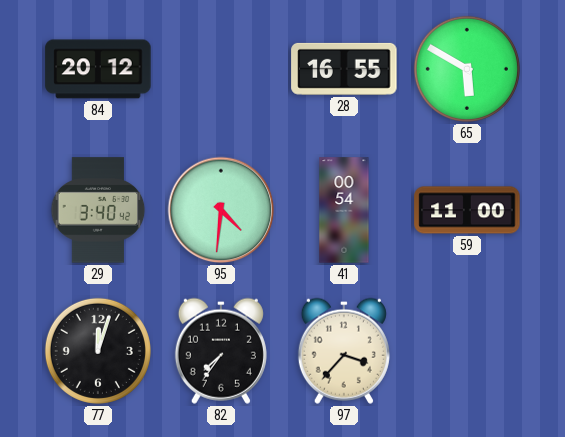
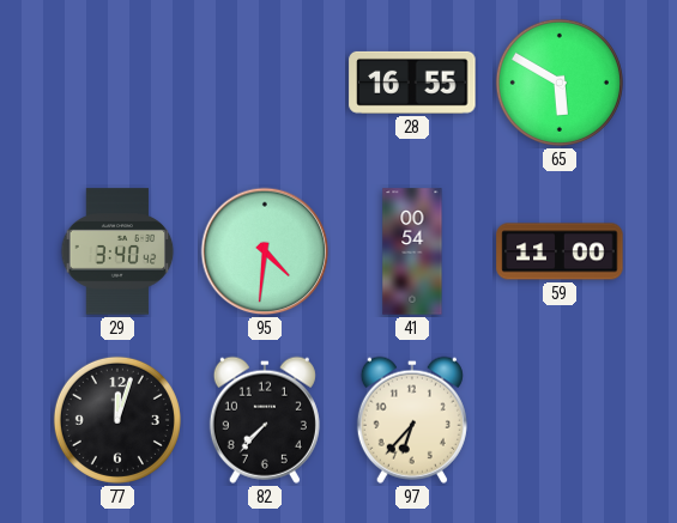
84: 20:12 -> none (98, 69)
82: 7:36 -> 7:37 (265, 420)
97: 3:37 -> 6:37 (412, 420)
